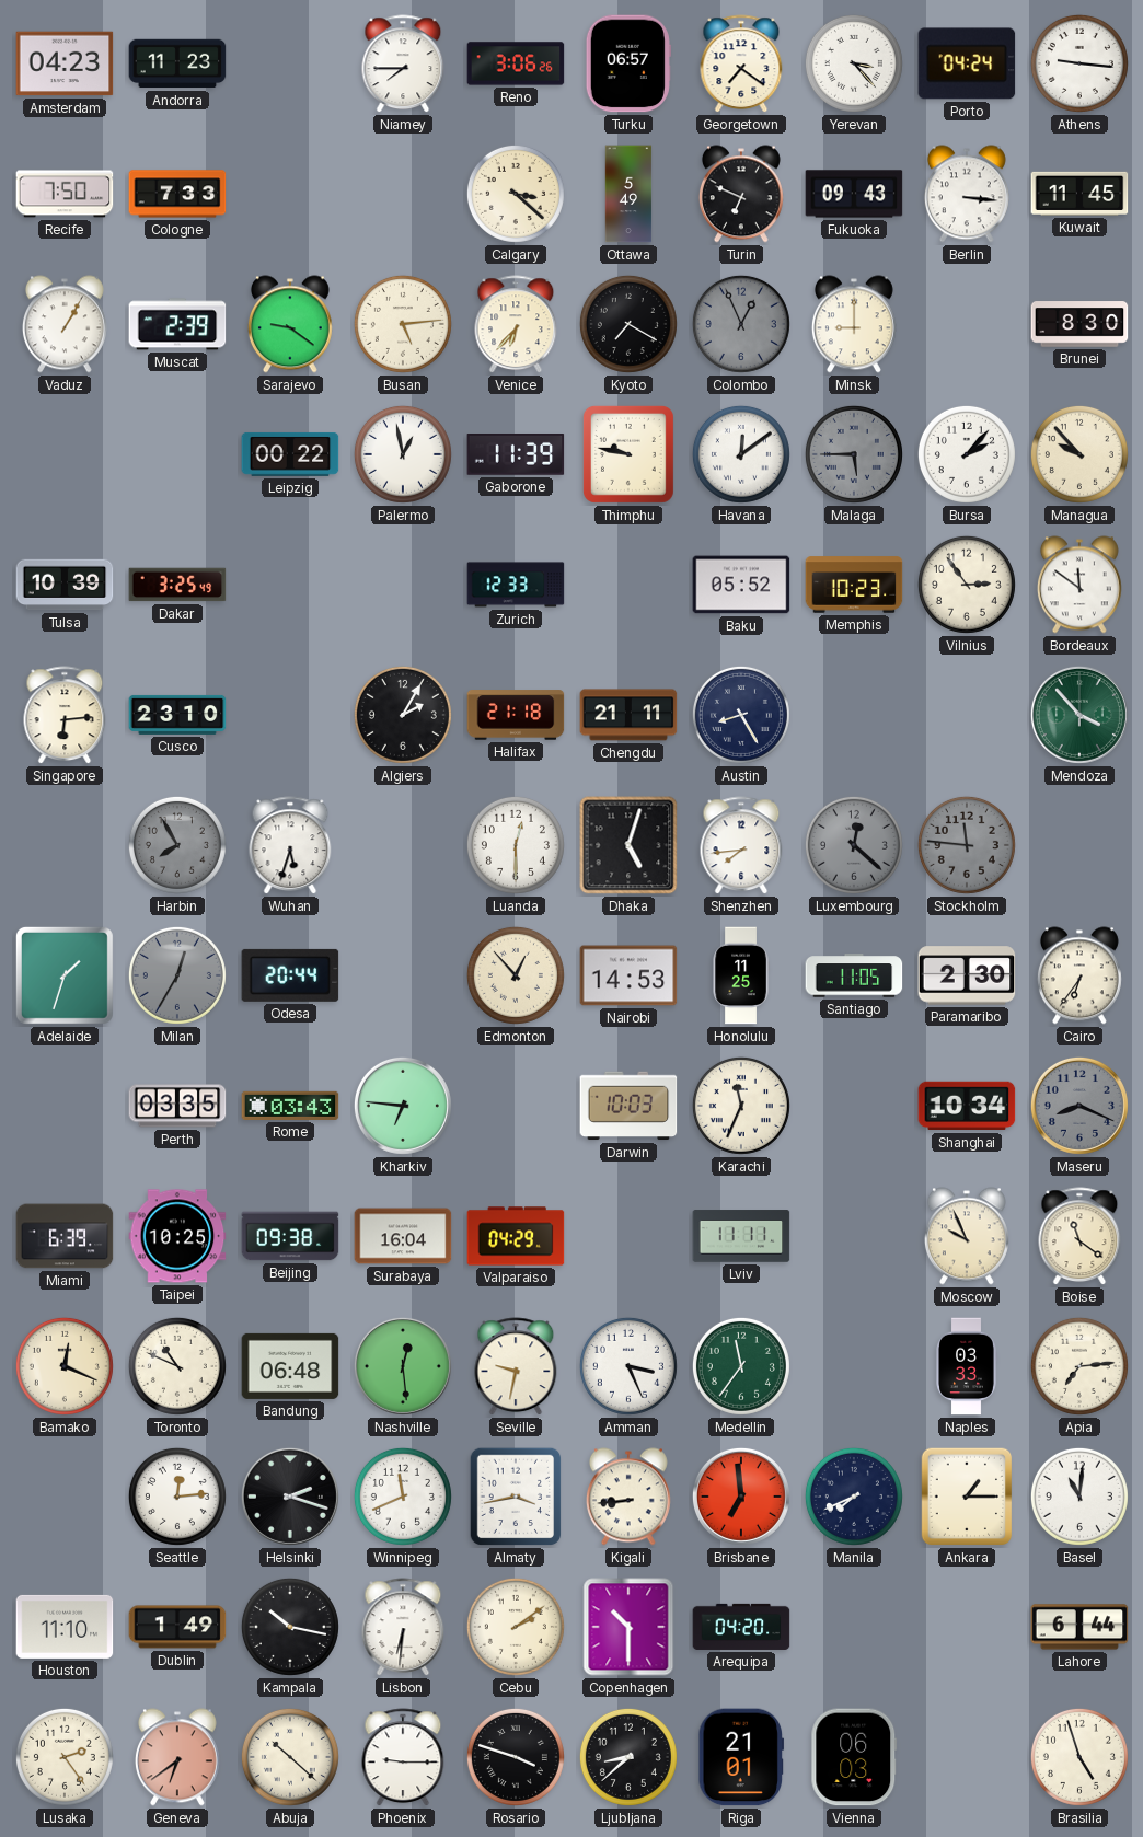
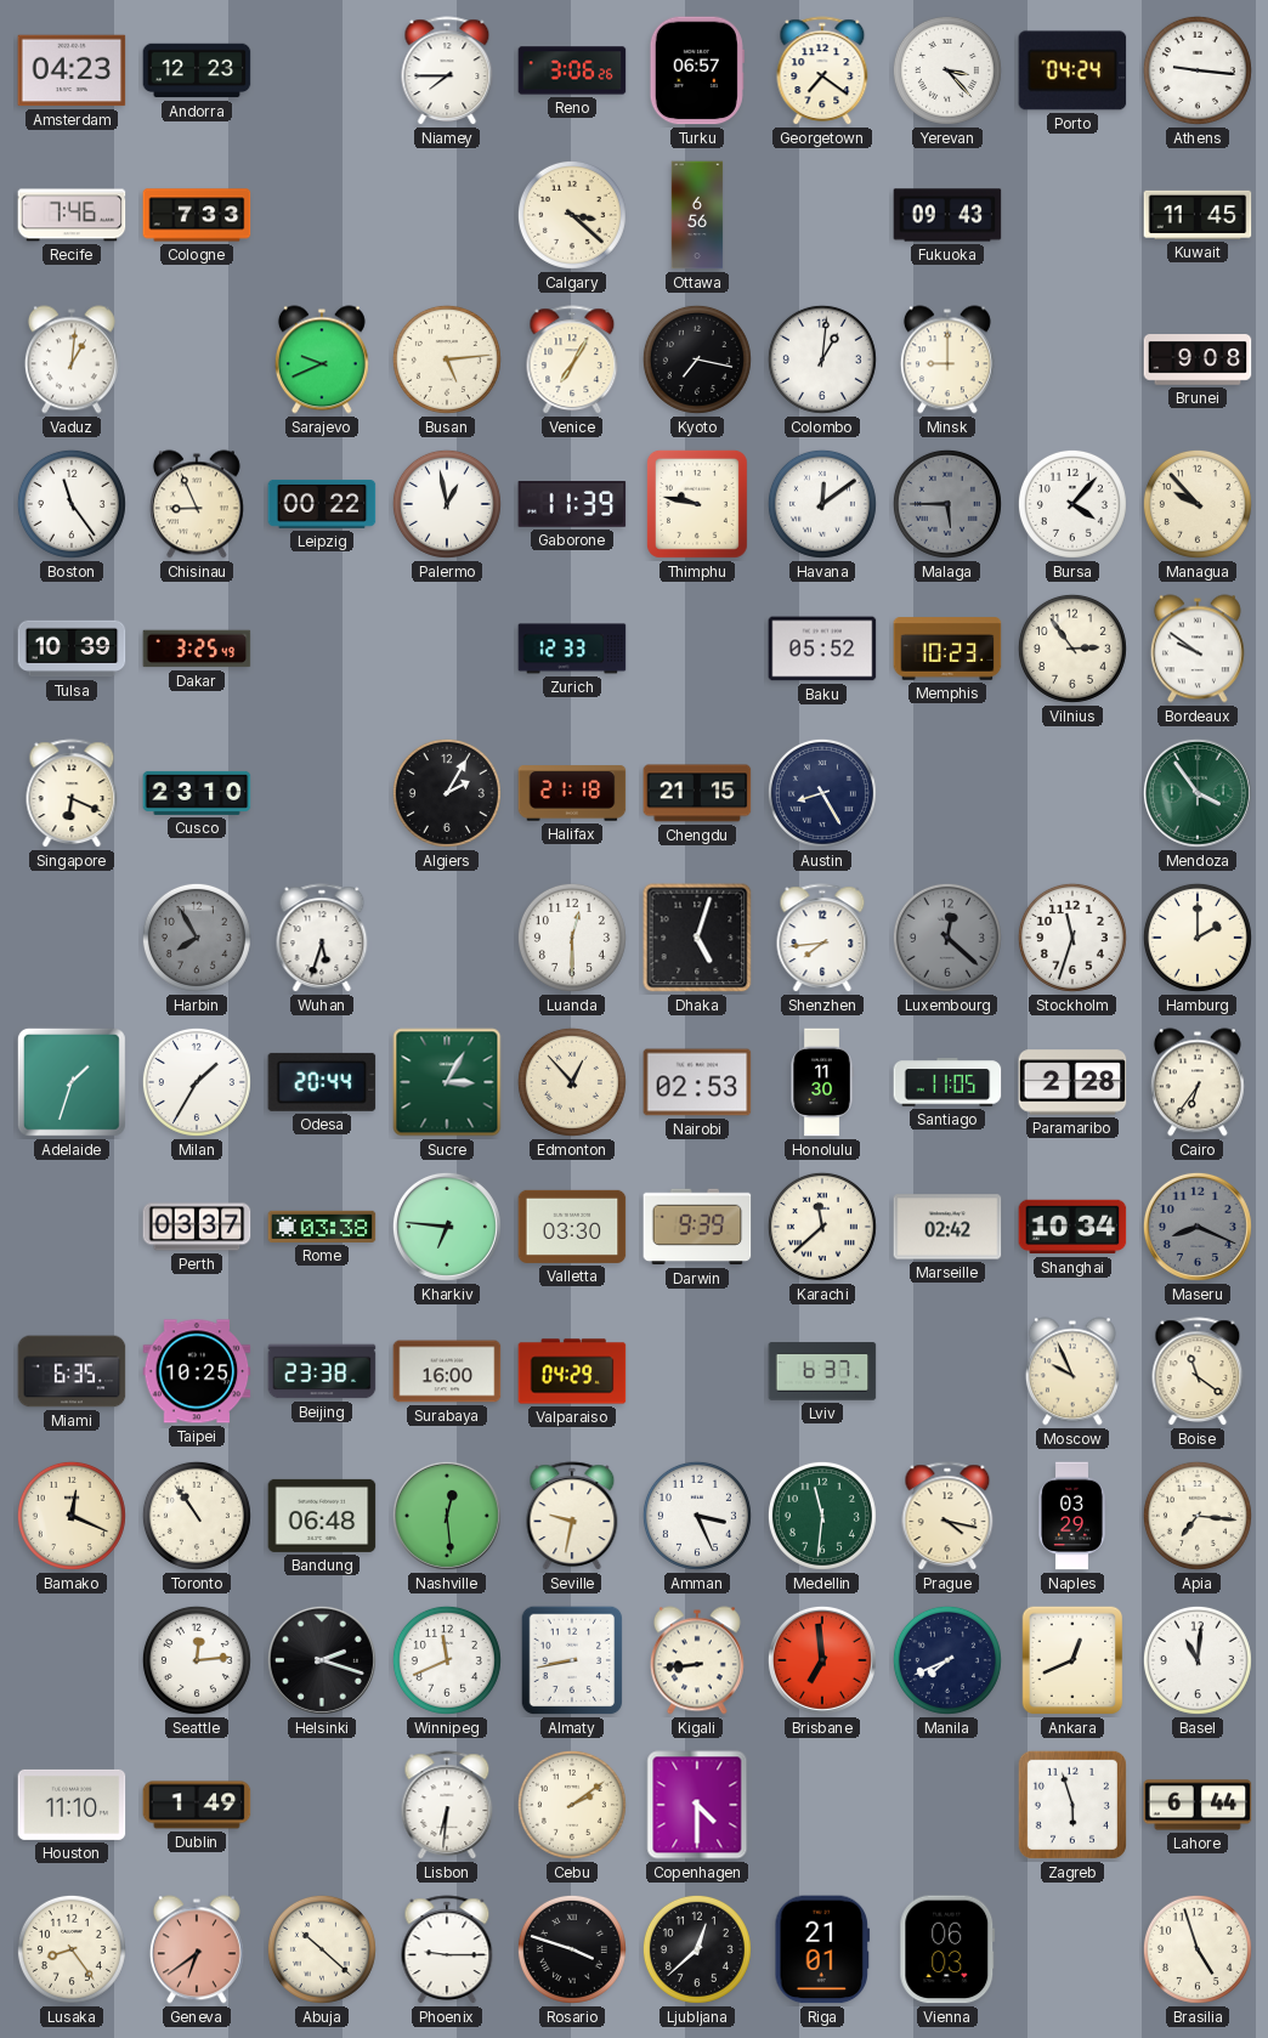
Andorra: 11:23 -> 12:23 (197, 70)
Recife: 7:50 -> 7:46 (72, 215)
Ottawa: 5:49 -> 6:56 (697, 215)
Turin: 6:49 -> none (741, 194)
Berlin: 3:16 -> none (967, 194)
Vaduz: 1:05 -> 1:01 (72, 360)
Muscat: 2:39 -> none (177, 324)
Sarajevo: 9:21 -> 9:41 (322, 360)
Venice: 6:37 -> 7:05 (572, 361)
Kyoto: 7:20 -> 7:17 (697, 360)
Colombo: 12:56 -> 1:01 (822, 360)
Colombo dial: grey -> white (822, 360)
Brunei: 8:30 -> 9:08 (1198, 360)
Boston: none -> 11:24 (72, 504)
Chisinau: none -> 8:56 (197, 504)
Bursa: 2:07 -> 4:07 (1072, 504)
Bordeaux: 11:51 -> 9:51 (1198, 649)
Singapore: 6:14 -> 6:19 (72, 794)
Chengdu: 21:11 -> 21:15 (697, 793)
Mendoza: 3:53 -> 3:54 (1198, 793)
Stockholm: 11:46 -> 11:33 (1072, 938)
Stockholm dial: grey -> white (1072, 938)
Hamburg: none -> 2:00 (1198, 938)
Milan: 12:35 -> 1:35 (197, 1082)
Milan dial: grey -> white (197, 1082)
Sucre: none -> 3:05 (447, 1082)
Nairobi: 14:53 -> 02:53 (697, 1082)
Honolulu: 11:25 -> 11:30 (822, 1082)
Paramaribo: 2:30 -> 2:28 (1072, 1082)
Perth: 03:35 -> 03:37 (197, 1227)
Rome: 03:43 -> 03:38 (322, 1227)
Valletta: none -> 03:30 (572, 1227)
Darwin: 10:03 -> 9:39 (697, 1227)
Karachi: 11:34 -> 11:38 (822, 1227)
Marseille: none -> 02:42 (947, 1227)
Miami: 6:39 -> 6:35 (72, 1371)
Beijing: 09:38 -> 23:38 (322, 1371)
Surabaya: 16:04 -> 16:00 (447, 1371)
Lviv: 11:11 -> 6:37 (822, 1371)
Toronto: 10:49 -> 10:54 (197, 1516)
Medellin: 11:36 -> 11:31 (822, 1516)
Prague: none -> 4:17 (947, 1517)
Naples: 03:33 -> 03:29 (1072, 1516)
Apia: 7:14 -> 7:16 (1198, 1516)
Almaty: 3:43 -> 8:43 (572, 1660)
Ankara: 1:15 -> 12:41 (1072, 1660)
Kampala: 10:17 -> none (290, 1627)
Copenhagen: 10:30 -> 4:30 (697, 1805)
Arequipa: 04:20 -> none (741, 1627)
Zagreb: none -> 5:57 (1072, 1805)
Lusaka: 2:24 -> 8:24 (72, 1949)
Ljubljana: 8:38 -> 12:38 (697, 1949)
